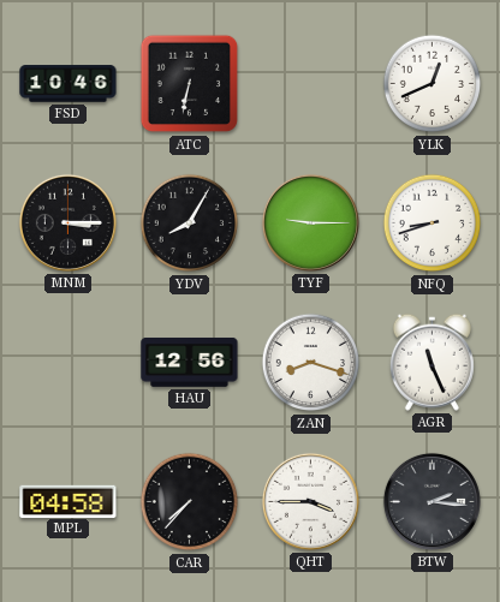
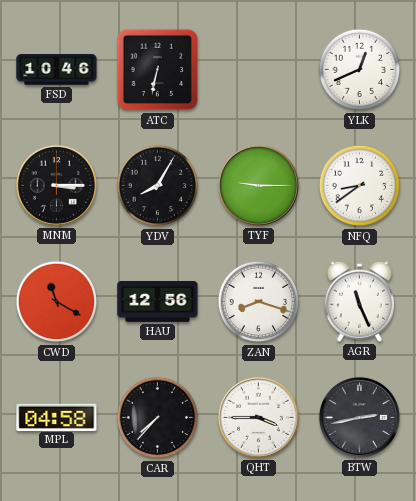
NFQ: 8:42 -> 8:39 (360, 186)
CWD: none -> 11:20 (57, 302)
BTW: 2:16 -> 2:43 (359, 417)
